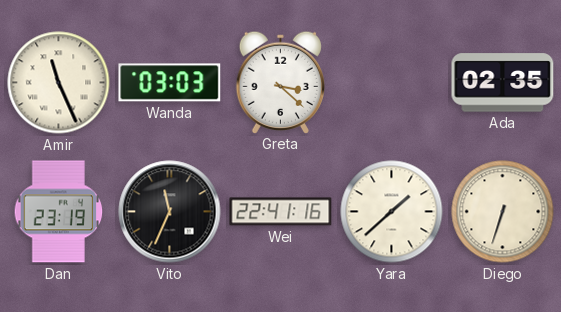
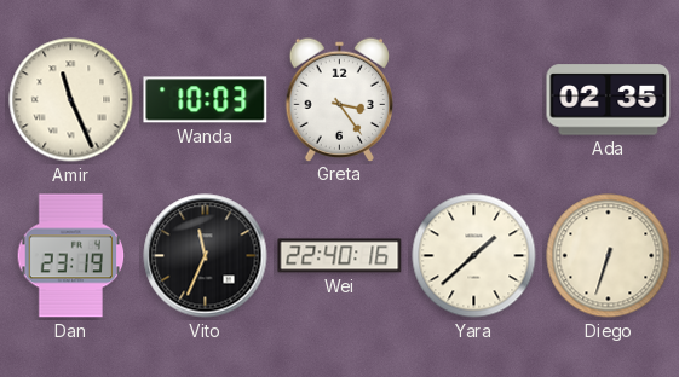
Wanda: 03:03 -> 10:03 (206, 100)
Greta: 3:22 -> 3:24 (339, 99)
Wei: 22:41 -> 22:40 (340, 256)
